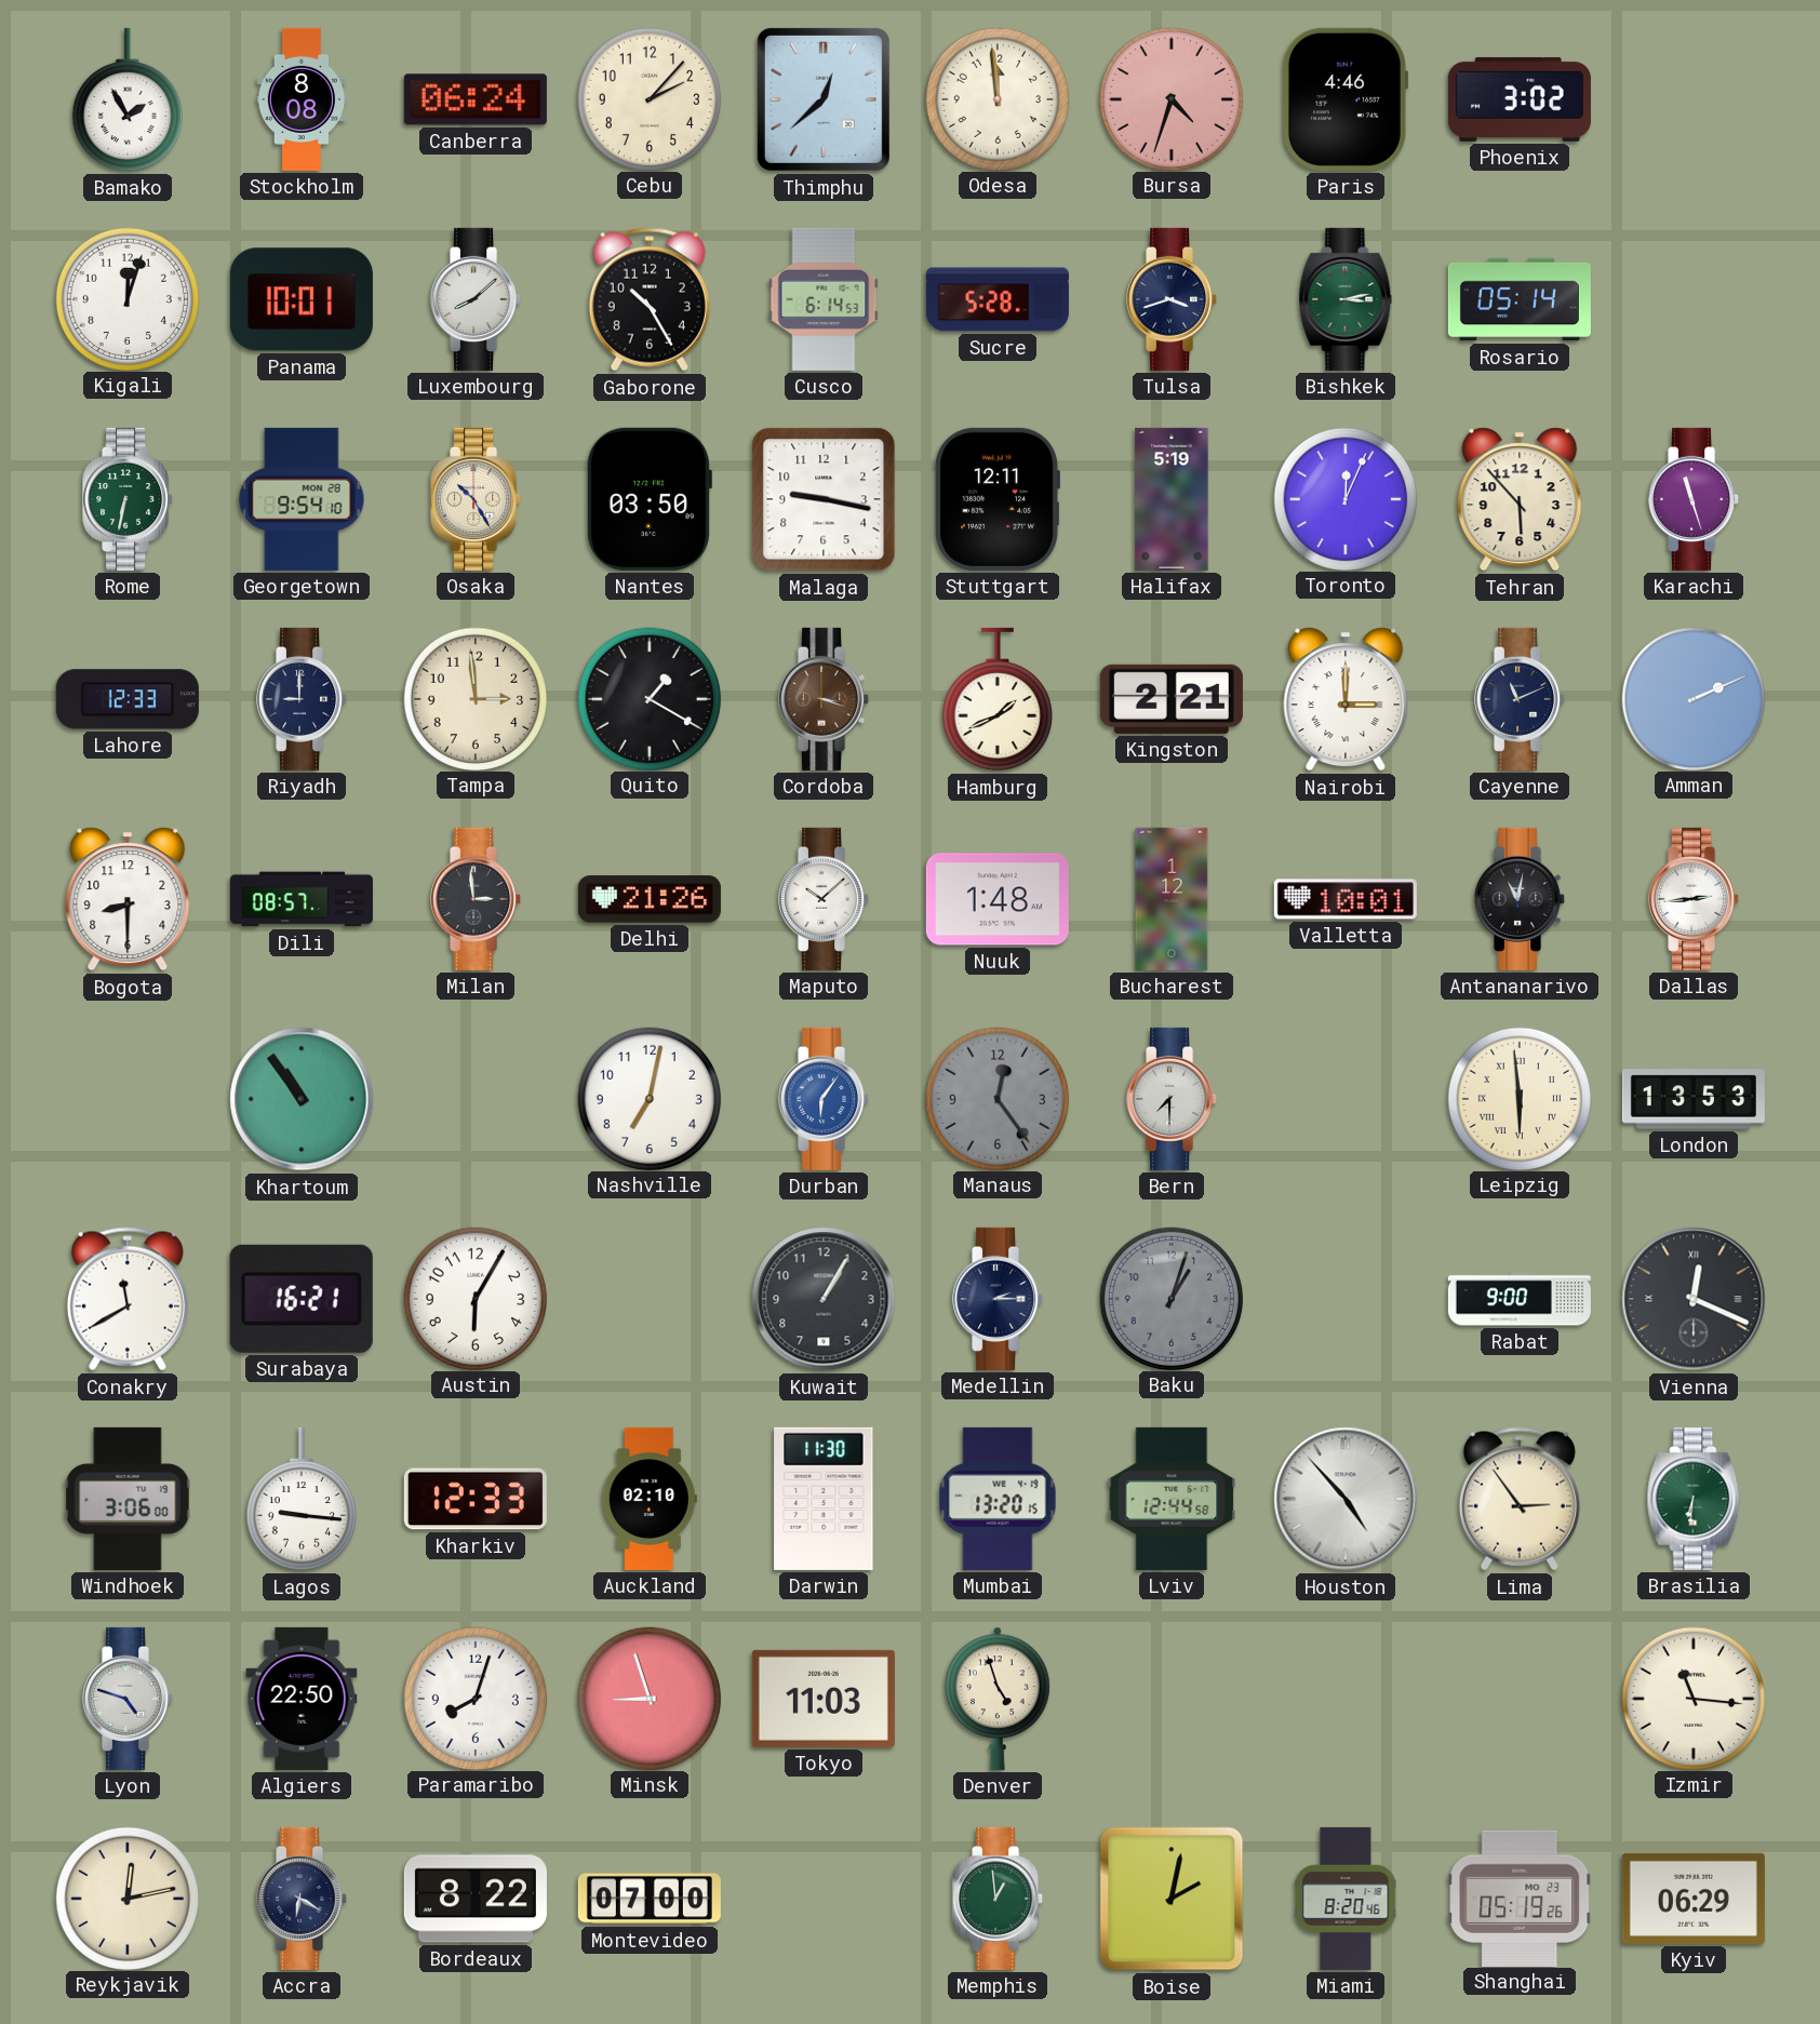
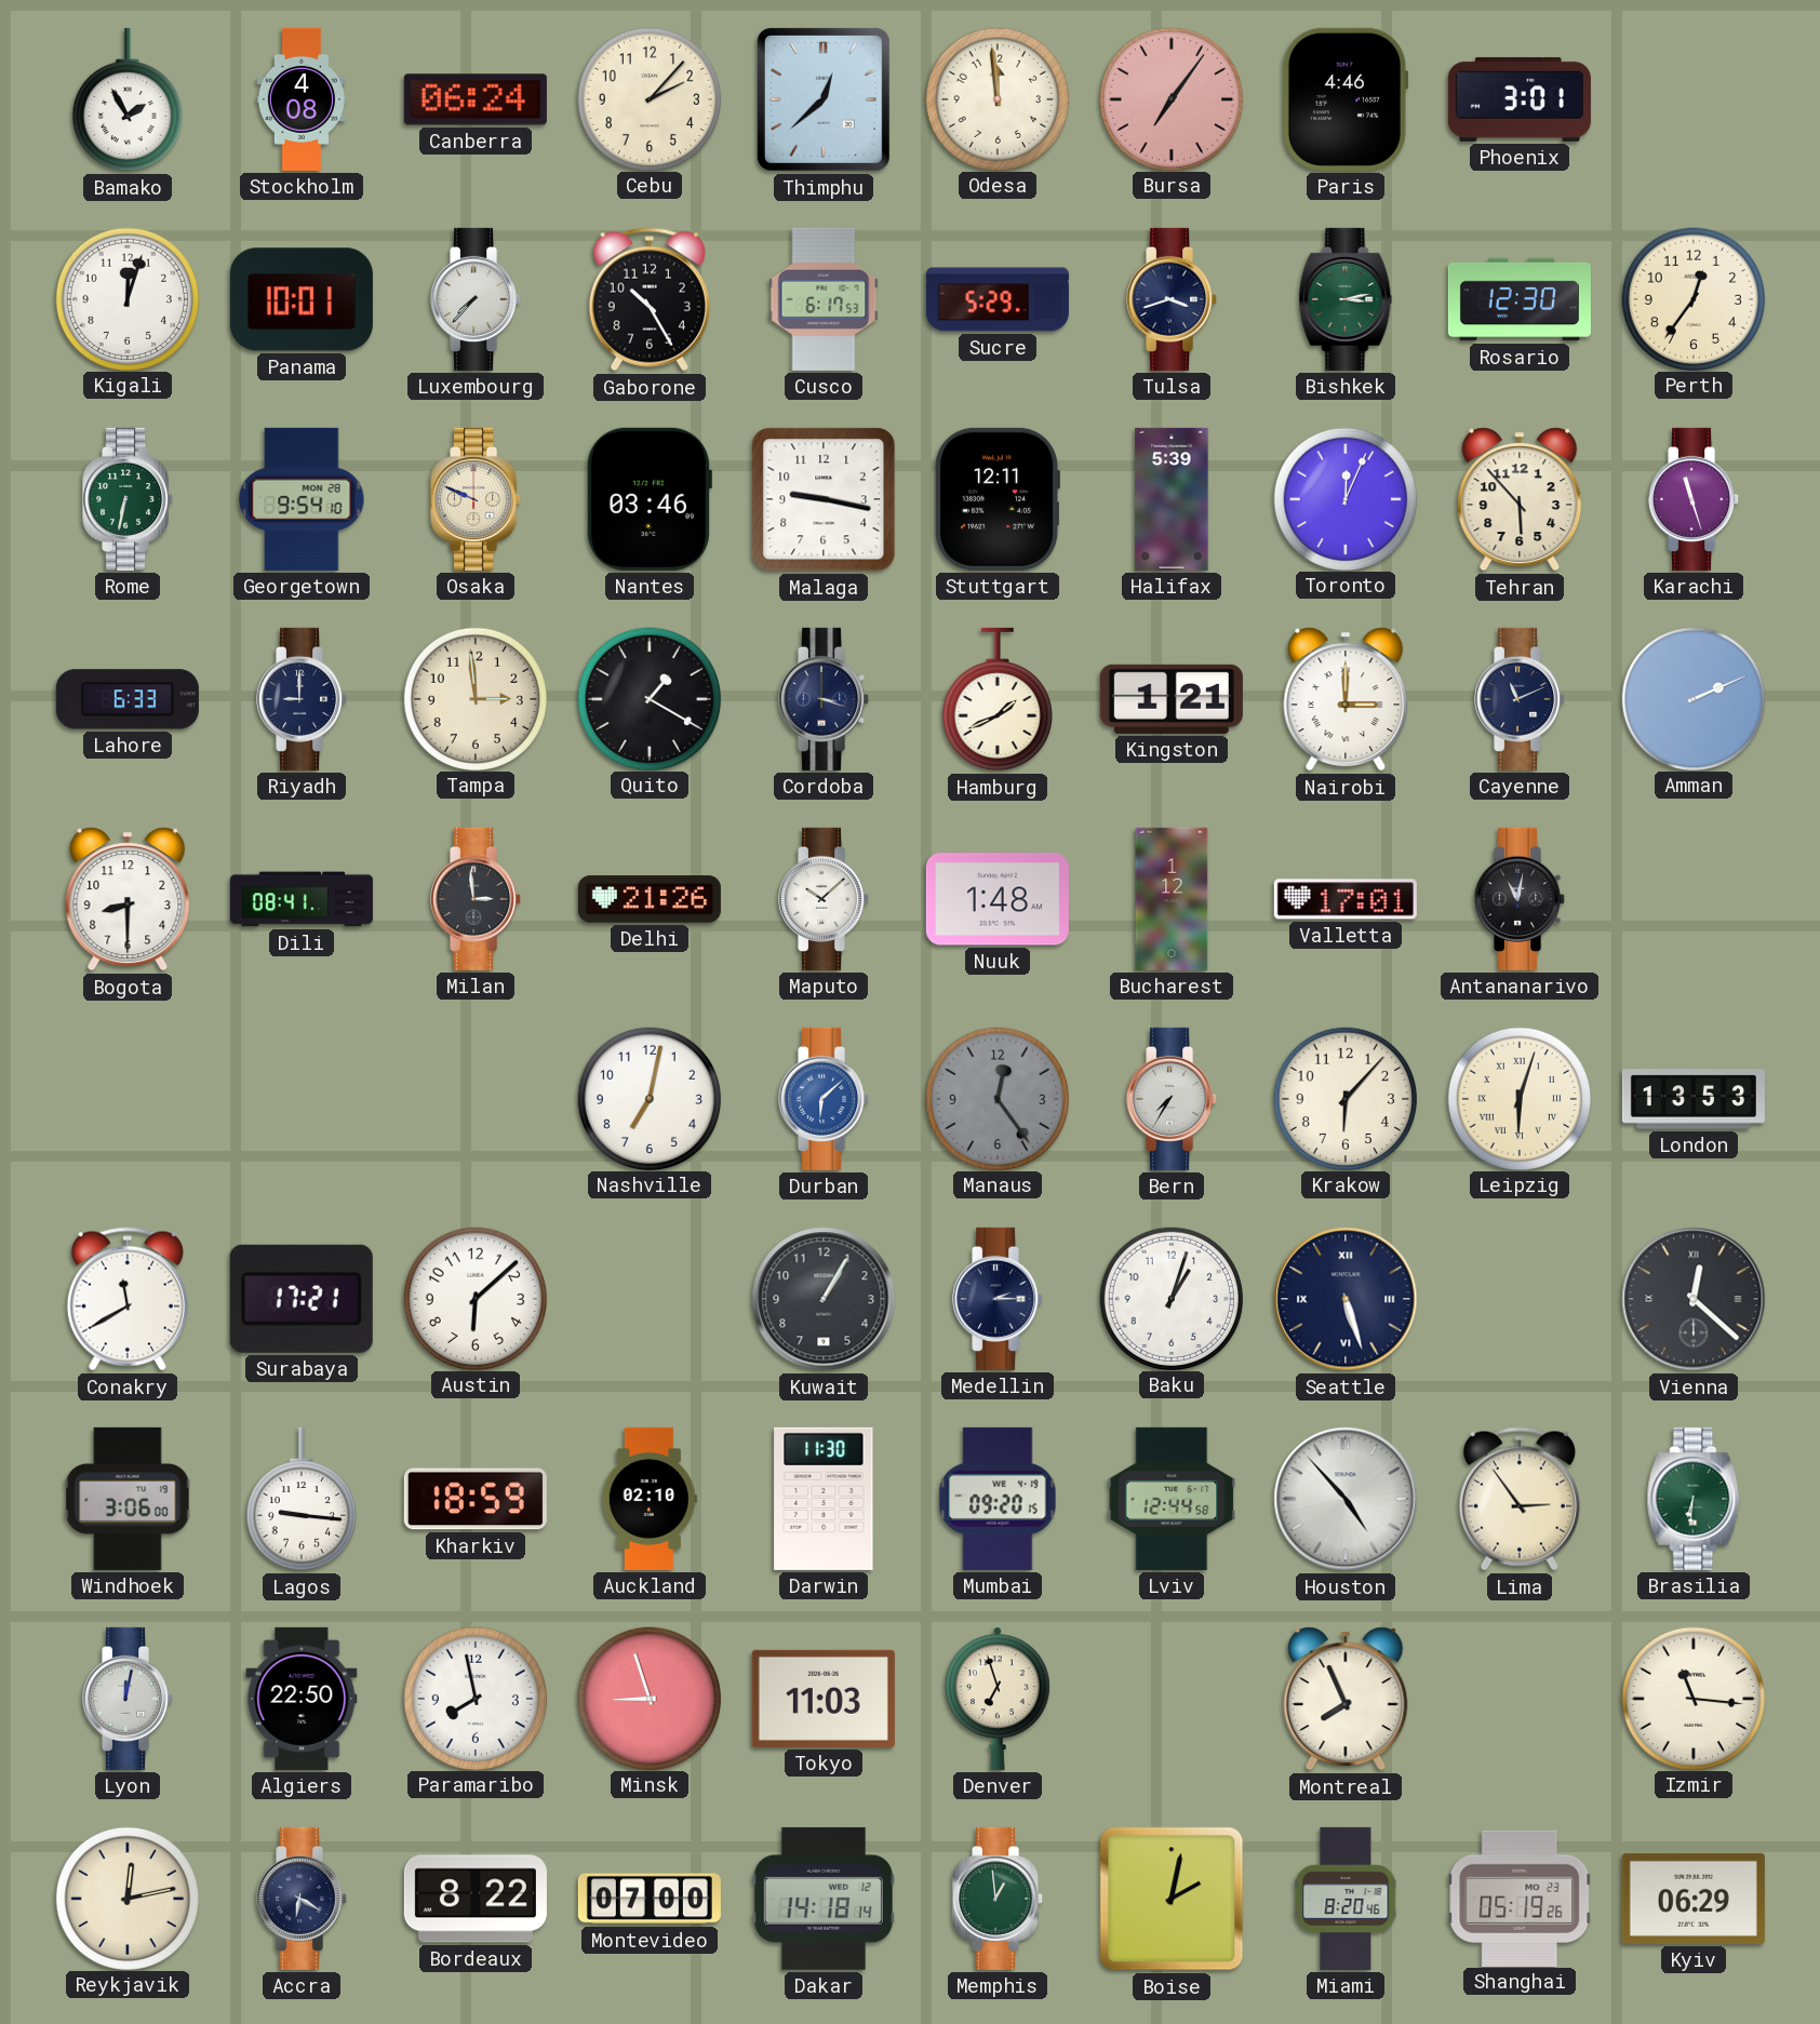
Stockholm: 8:08 -> 4:08 (300, 99)
Bursa: 4:33 -> 7:06 (1170, 98)
Phoenix: 3:02 -> 3:01 (1520, 99)
Luxembourg: 8:08 -> 7:37 (477, 299)
Cusco: 6:14 -> 6:17 (824, 299)
Sucre: 5:28 -> 5:29 (998, 299)
Rosario: 05:14 -> 12:30 (1520, 299)
Perth: none -> 12:36 (1692, 298)
Osaka: 10:25 -> 9:49 (477, 499)
Nantes: 03:50 -> 03:46 (648, 499)
Halifax: 5:19 -> 5:39 (1172, 499)
Lahore: 12:33 -> 6:33 (128, 699)
Cordoba dial: brown -> navy (825, 699)
Kingston: 2:21 -> 1:21 (1172, 699)
Dili: 08:57 -> 08:41 (302, 899)
Valletta: 10:01 -> 17:01 (1346, 899)
Dallas: 2:44 -> none (1695, 899)
Khartoum: 10:54 -> none (302, 1099)
Durban: 6:06 -> 6:08 (825, 1099)
Bern: 7:30 -> 7:35 (1173, 1099)
Krakow: none -> 6:07 (1344, 1098)
Leipzig: 5:59 -> 6:03 (1518, 1098)
Surabaya: 16:21 -> 17:21 (302, 1299)
Austin: 6:05 -> 6:08 (474, 1298)
Baku dial: grey -> white (1170, 1298)
Seattle: none -> 5:27 (1346, 1299)
Rabat: 9:00 -> none (1520, 1299)
Vienna: 12:19 -> 12:22 (1694, 1299)
Kharkiv: 12:33 -> 18:59 (476, 1499)
Mumbai: 13:20 -> 09:20 (998, 1499)
Lyon: 4:48 -> 12:02 (129, 1699)
Paramaribo: 8:03 -> 7:58 (474, 1698)
Denver: 4:57 -> 6:57 (999, 1699)
Montreal: none -> 7:56 (1346, 1699)
Dakar: none -> 14:18 (824, 1899)
